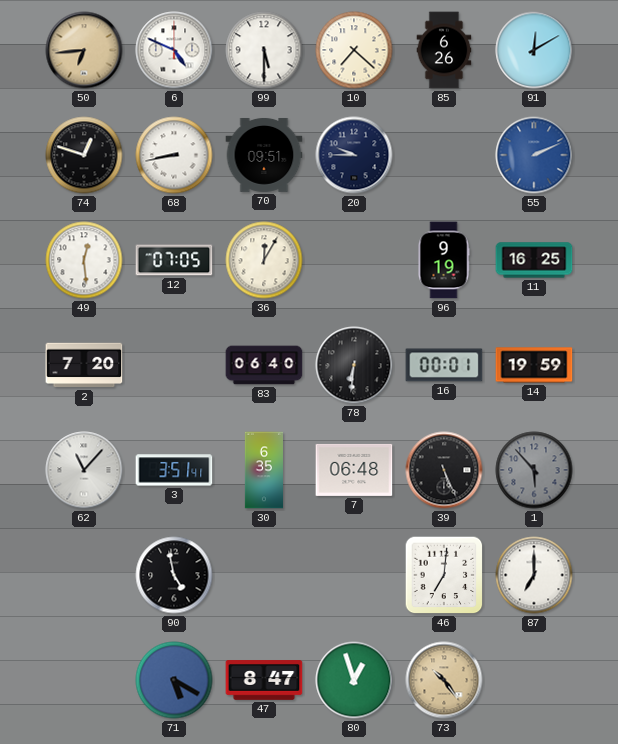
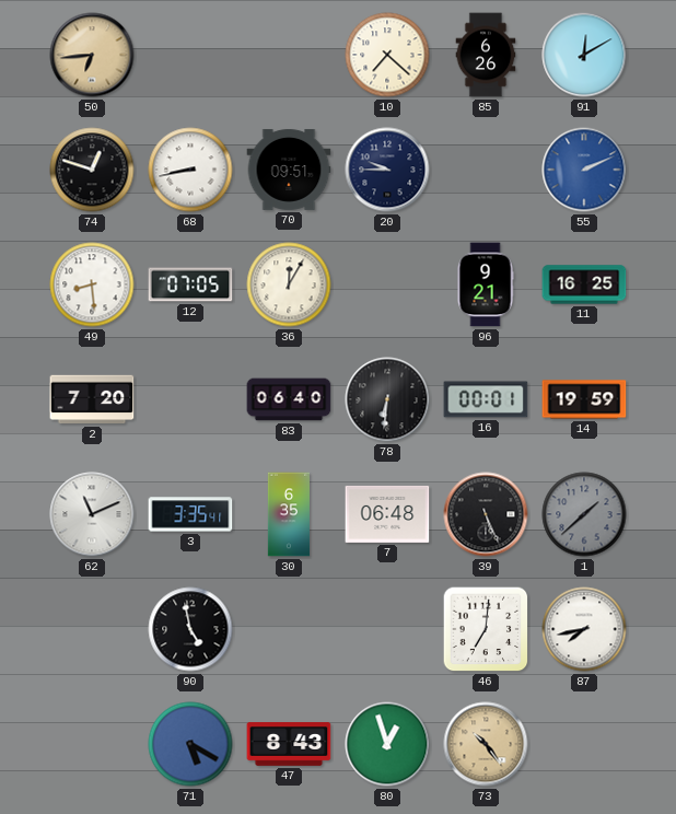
6: 4:49 -> none (174, 50)
99: 5:30 -> none (264, 50)
49: 12:29 -> 8:29 (92, 284)
96: 9:19 -> 9:21 (486, 284)
62: 11:07 -> 11:11 (92, 514)
3: 3:51 -> 3:35 (190, 514)
1: 5:53 -> 1:38 (584, 514)
87: 7:00 -> 7:43 (584, 629)
47: 8:47 -> 8:43 (289, 744)
